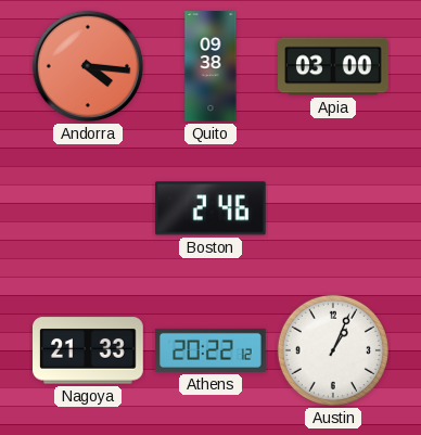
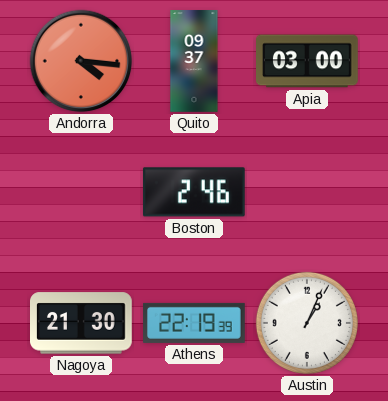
Quito: 09:38 -> 09:37 (194, 61)
Nagoya: 21:33 -> 21:30 (82, 323)
Athens: 20:22 -> 22:19 (194, 323)
